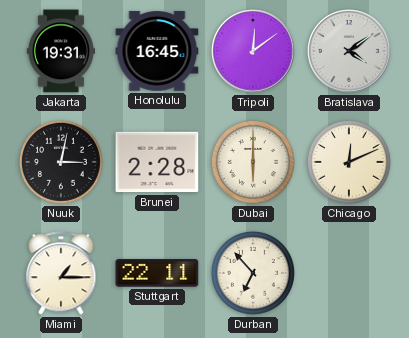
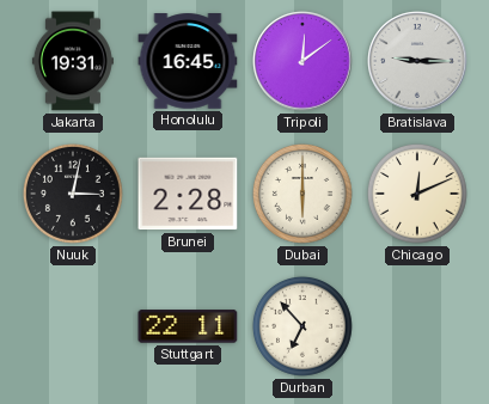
Bratislava: 4:09 -> 9:15 (417, 61)
Miami: 1:15 -> none (61, 273)
